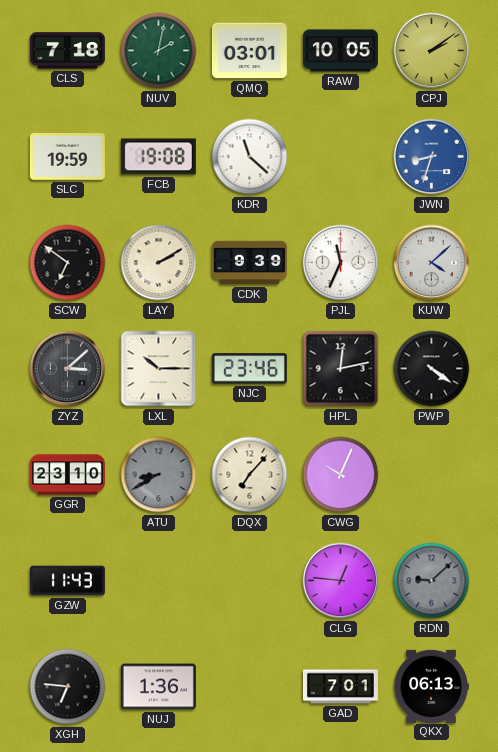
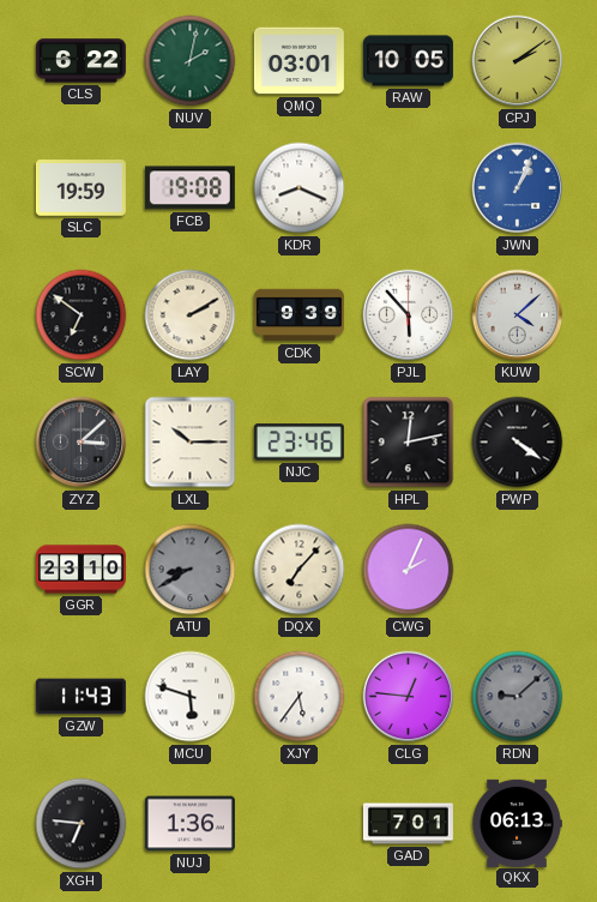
CLS: 7:18 -> 6:22 (80, 61)
KDR: 11:22 -> 8:19 (300, 188)
JWN: 8:33 -> 1:04 (518, 188)
PJL: 11:34 -> 5:53 (409, 315)
CWG: 10:04 -> 2:04 (409, 570)
MCU: none -> 5:48 (191, 697)
XJY: none -> 5:36 (300, 697)
